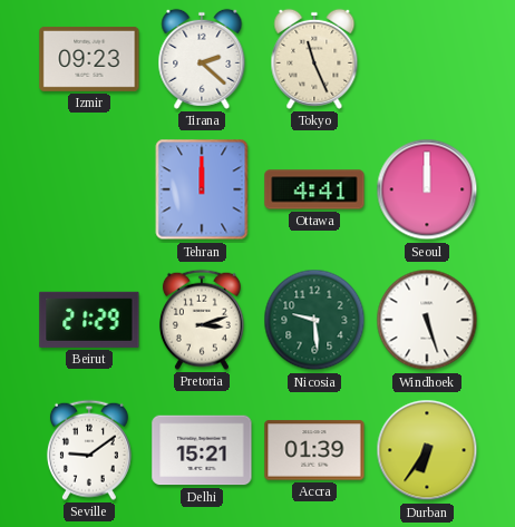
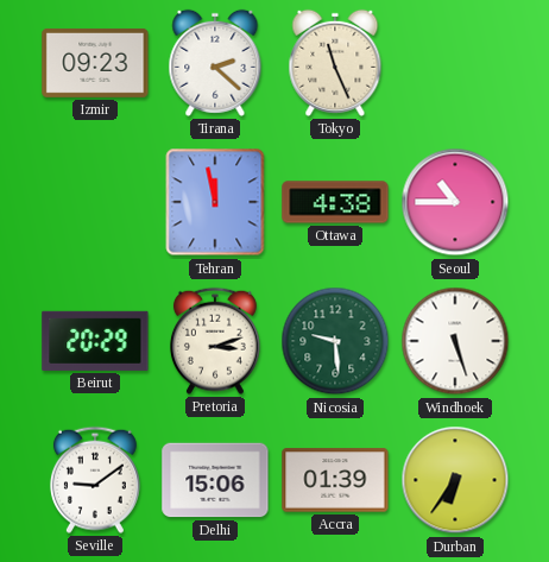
Tehran: 12:00 -> 11:58 (215, 202)
Ottawa: 4:41 -> 4:38 (335, 202)
Seoul: 12:00 -> 10:45 (455, 202)
Beirut: 21:29 -> 20:29 (95, 341)
Delhi: 15:21 -> 15:06 (215, 480)
